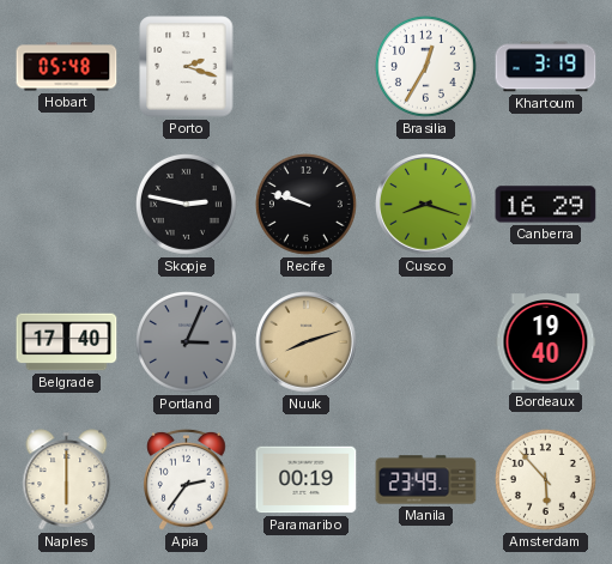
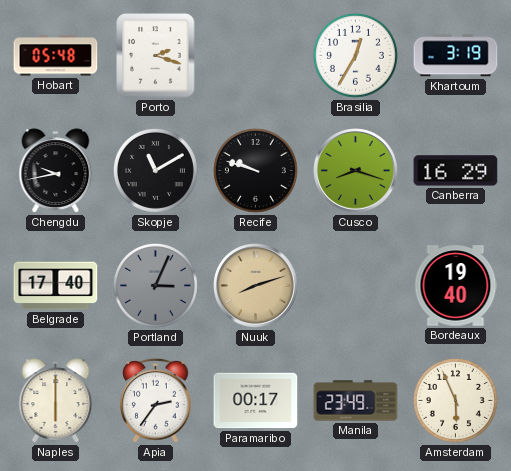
Chengdu: none -> 9:43 (56, 171)
Skopje: 2:47 -> 11:10 (155, 170)
Paramaribo: 00:19 -> 00:17 (256, 401)
Amsterdam: 5:53 -> 5:56 (455, 400)
